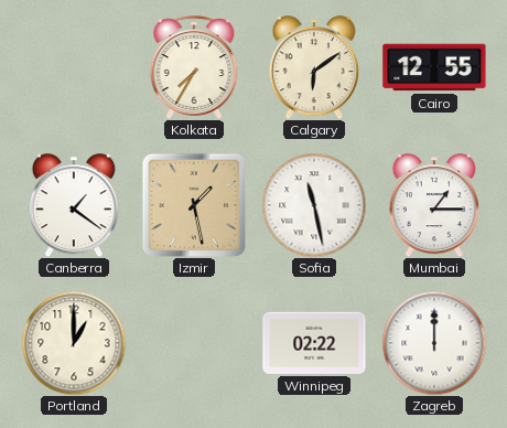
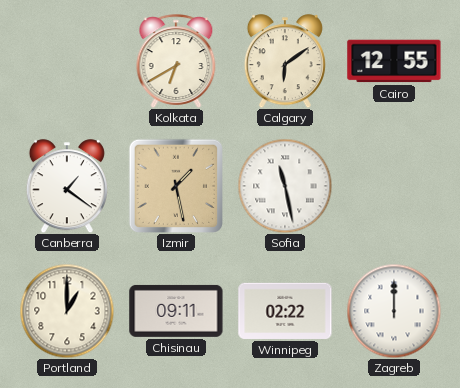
Kolkata: 7:35 -> 6:40 (176, 61)
Mumbai: 1:15 -> none (434, 205)
Chisinau: none -> 09:11 (176, 311)
